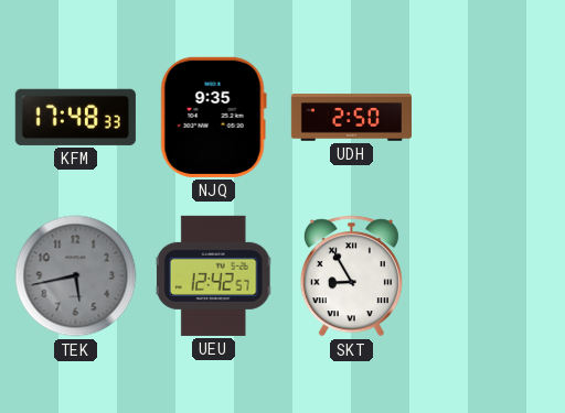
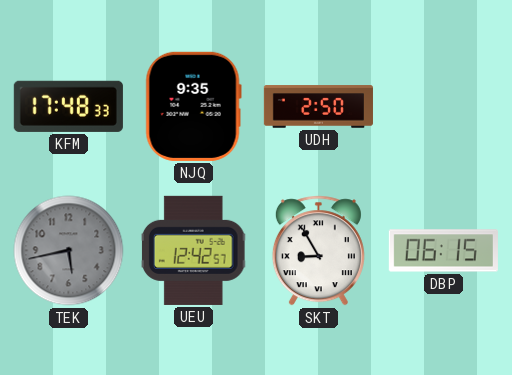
DBP: none -> 06:15 (443, 251)
